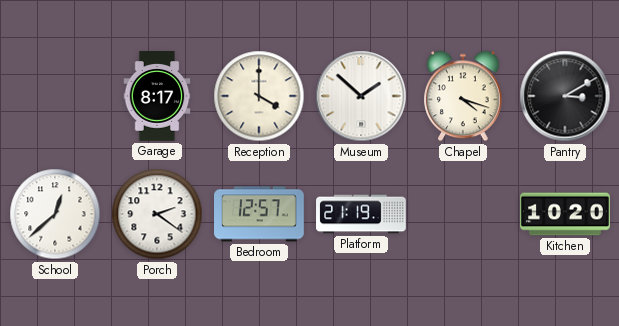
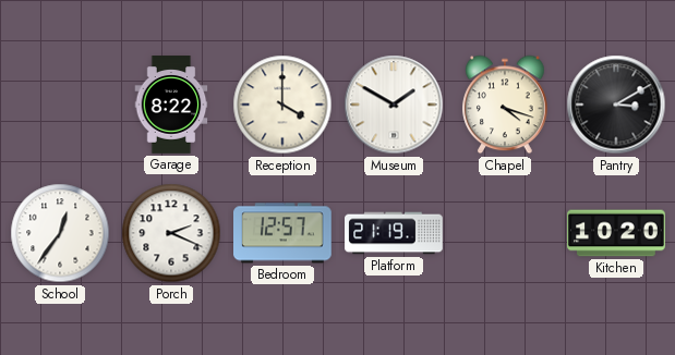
Garage: 8:17 -> 8:22 (171, 105)
Museum: 1:52 -> 1:50 (394, 105)
School: 12:38 -> 12:36 (60, 233)
Porch: 2:21 -> 2:19 (171, 233)
